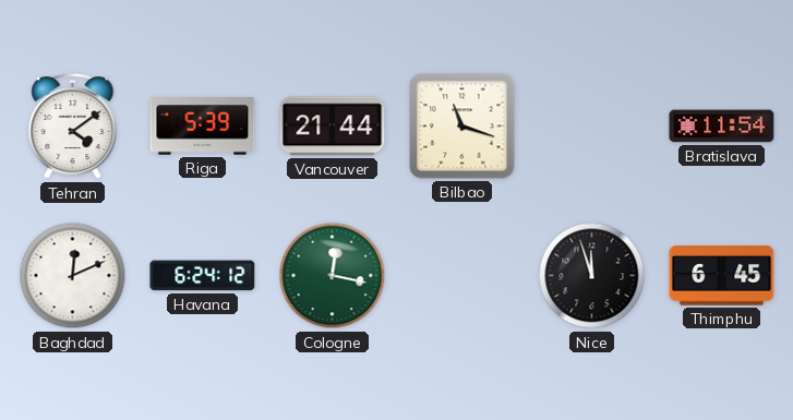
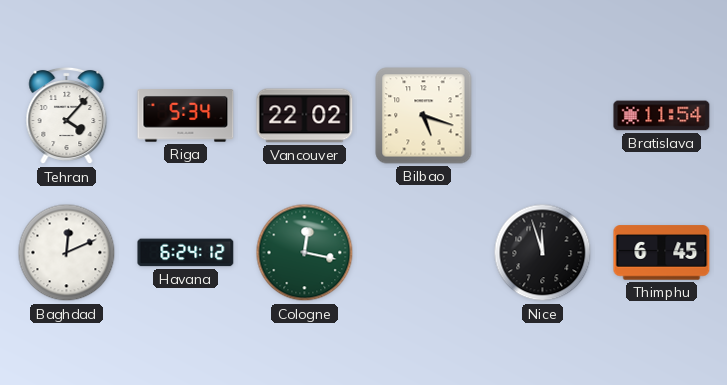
Tehran: 4:09 -> 4:07 (67, 116)
Riga: 5:39 -> 5:34 (186, 116)
Vancouver: 21:44 -> 22:02 (305, 116)
Bilbao: 11:18 -> 5:18 (424, 116)
